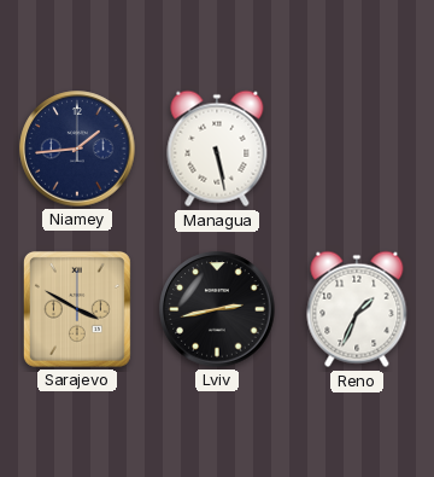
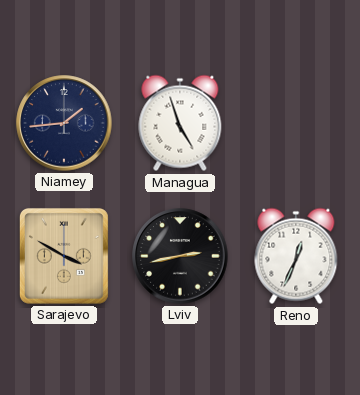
Managua: 5:28 -> 4:57 (180, 123)
Reno: 1:34 -> 12:34 (296, 256)
